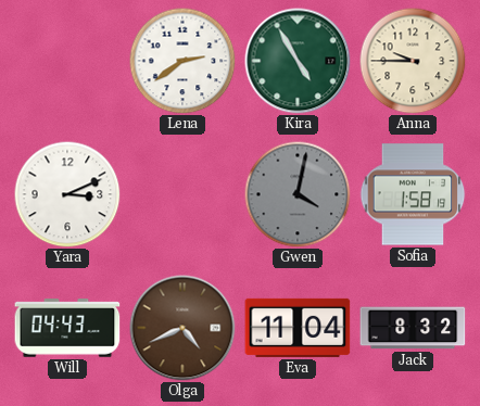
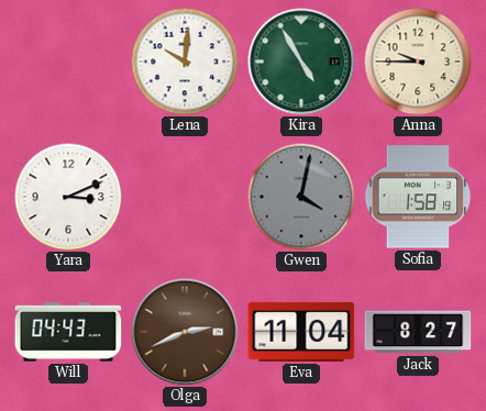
Lena: 2:39 -> 10:01 (185, 62)
Olga: 4:41 -> 2:41 (185, 332)
Jack: 8:32 -> 8:27 (418, 332)
